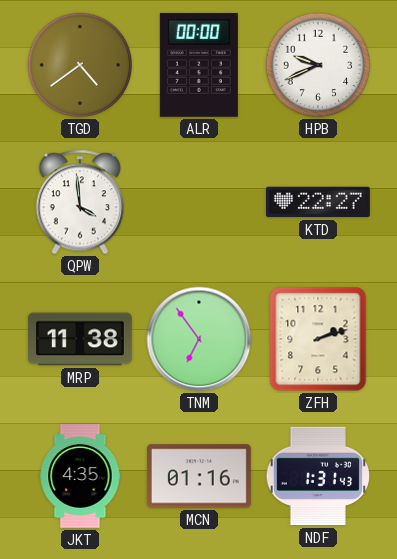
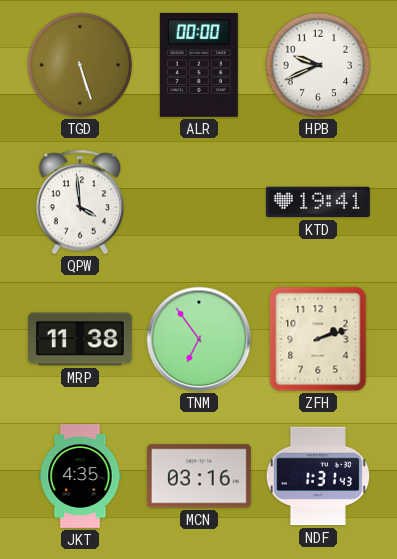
TGD: 4:39 -> 5:27 (80, 65)
KTD: 22:27 -> 19:41 (318, 202)
MCN: 01:16 -> 03:16 (199, 476)
